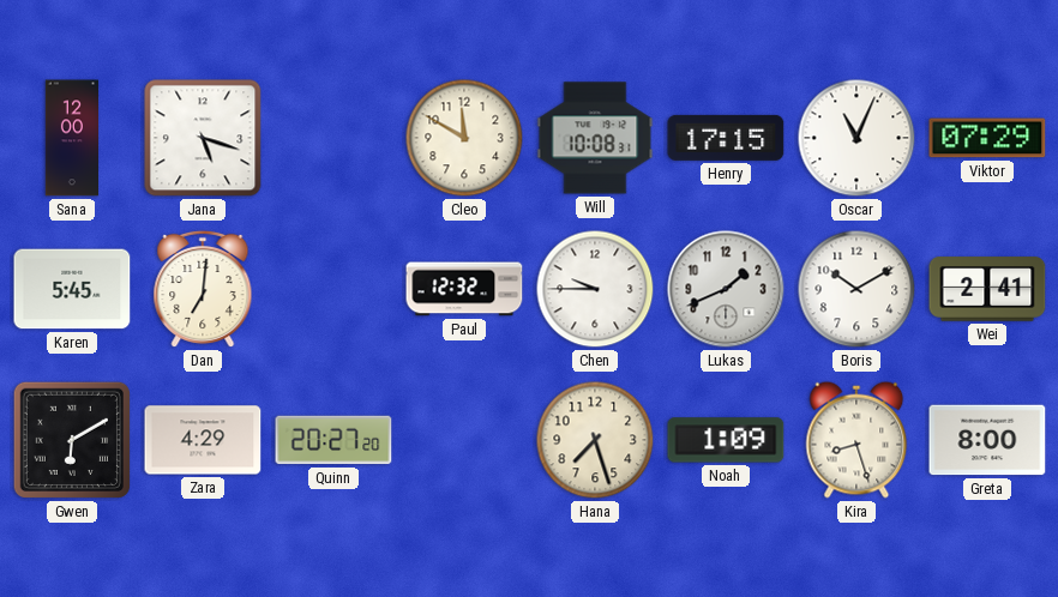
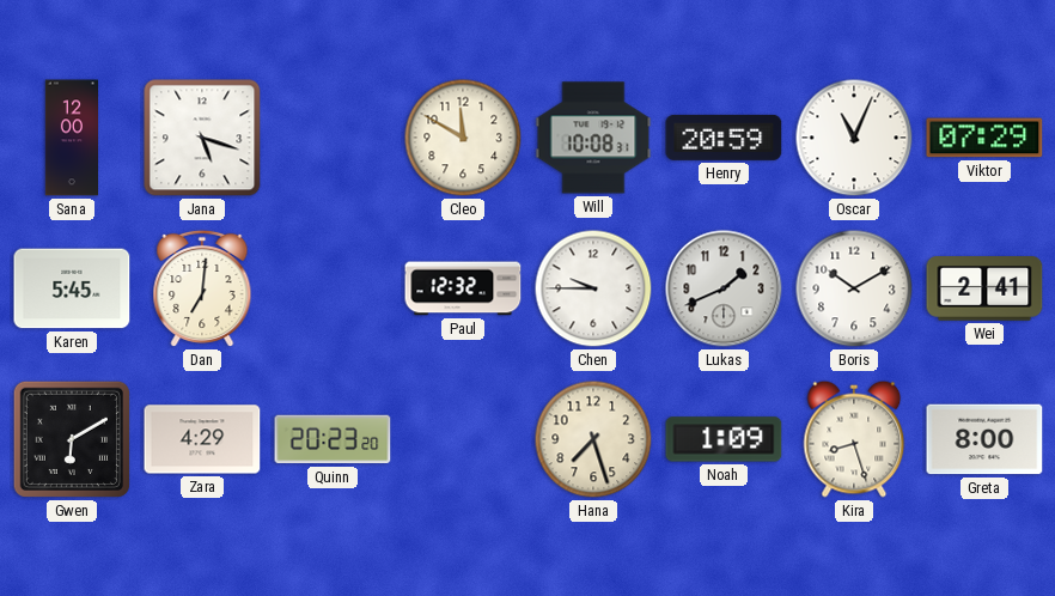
Henry: 17:15 -> 20:59 (724, 138)
Quinn: 20:27 -> 20:23 (333, 439)
